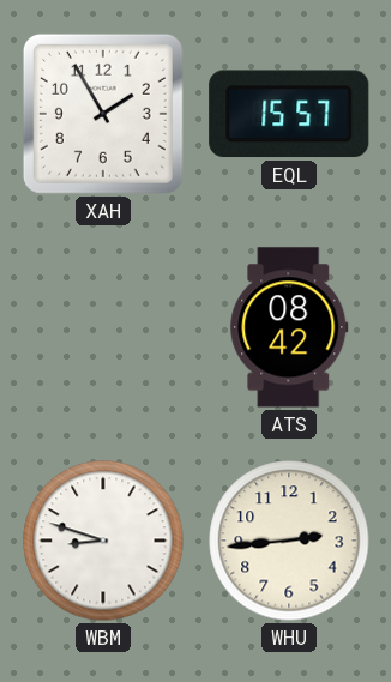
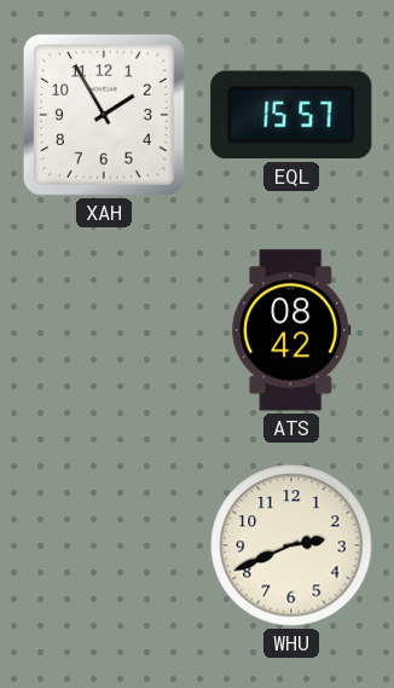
WBM: 8:48 -> none (103, 541)
WHU: 2:44 -> 2:41 (291, 545)
